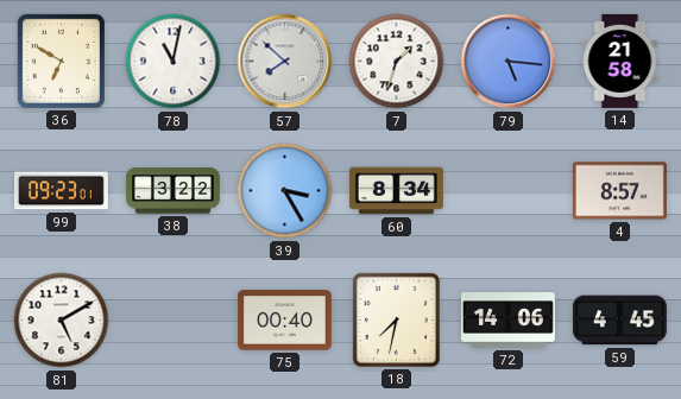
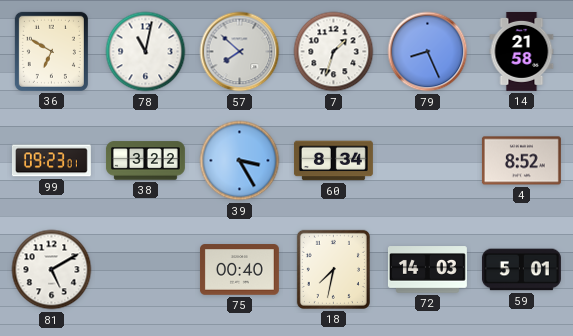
79: 5:16 -> 8:26 (428, 52)
4: 8:57 -> 8:52 (521, 161)
72: 14:06 -> 14:03 (427, 270)
59: 4:45 -> 5:01 (521, 270)
